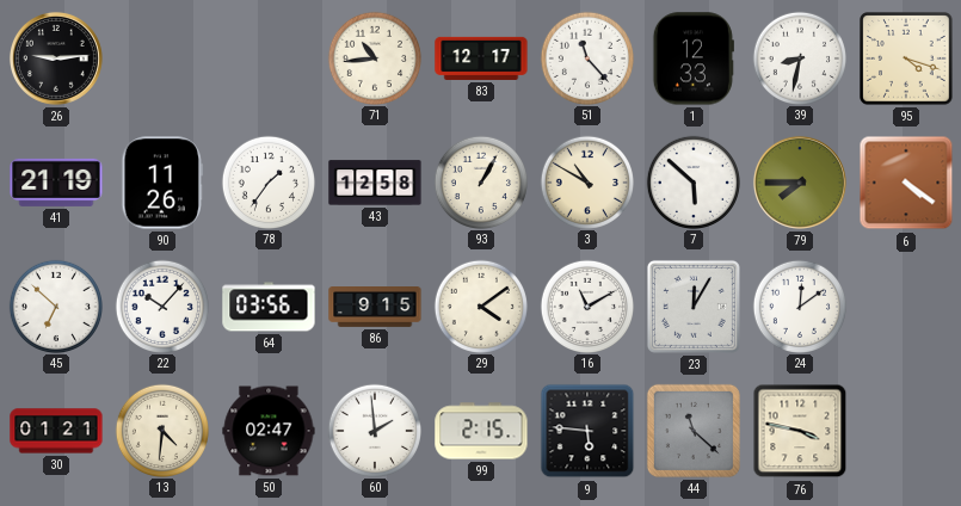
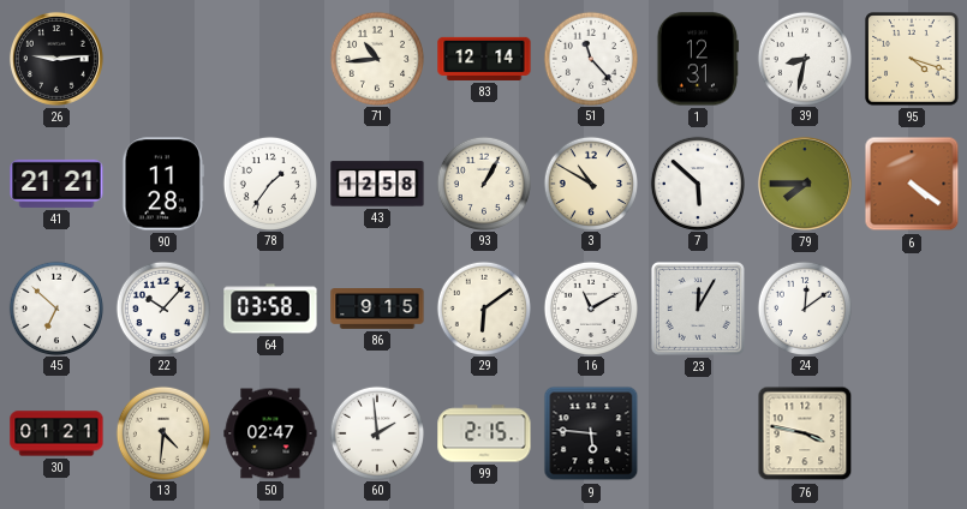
83: 12:17 -> 12:14 (484, 59)
1: 12:33 -> 12:31 (698, 59)
41: 21:19 -> 21:21 (56, 184)
90: 11:26 -> 11:28 (162, 184)
64: 03:56 -> 03:58 (270, 309)
29: 4:09 -> 6:09 (483, 307)
44: 11:22 -> none (694, 431)
